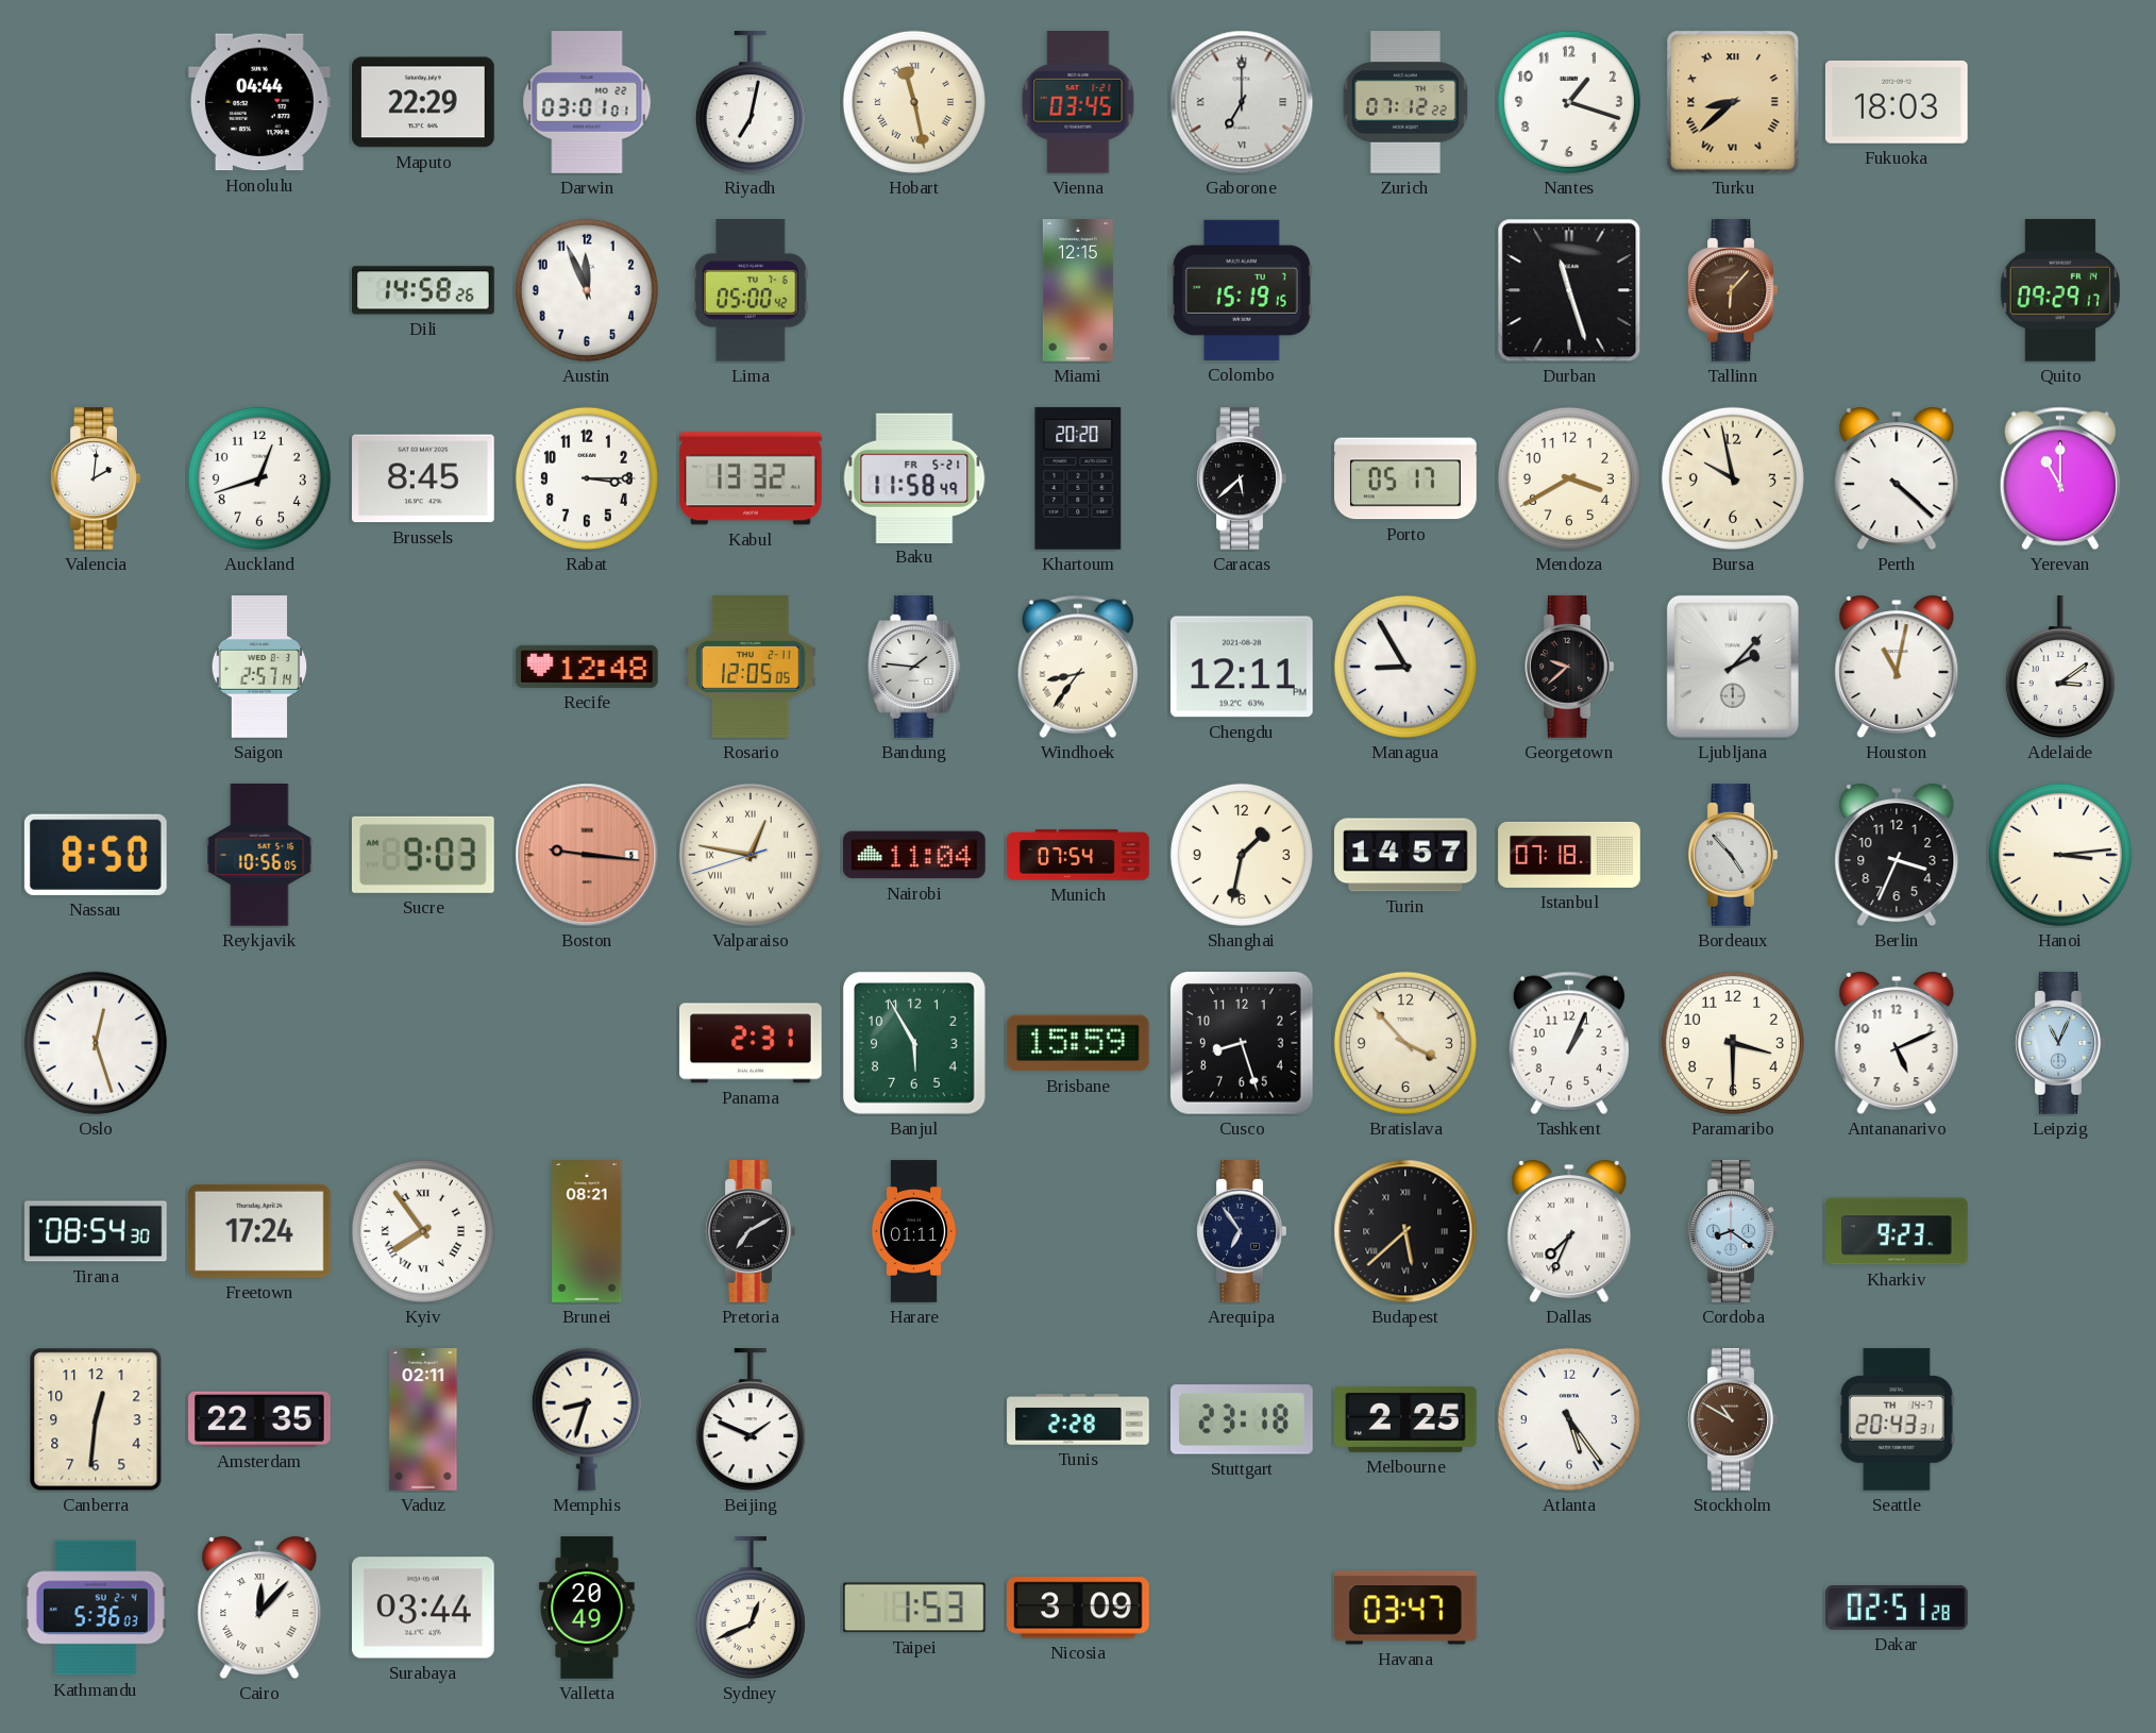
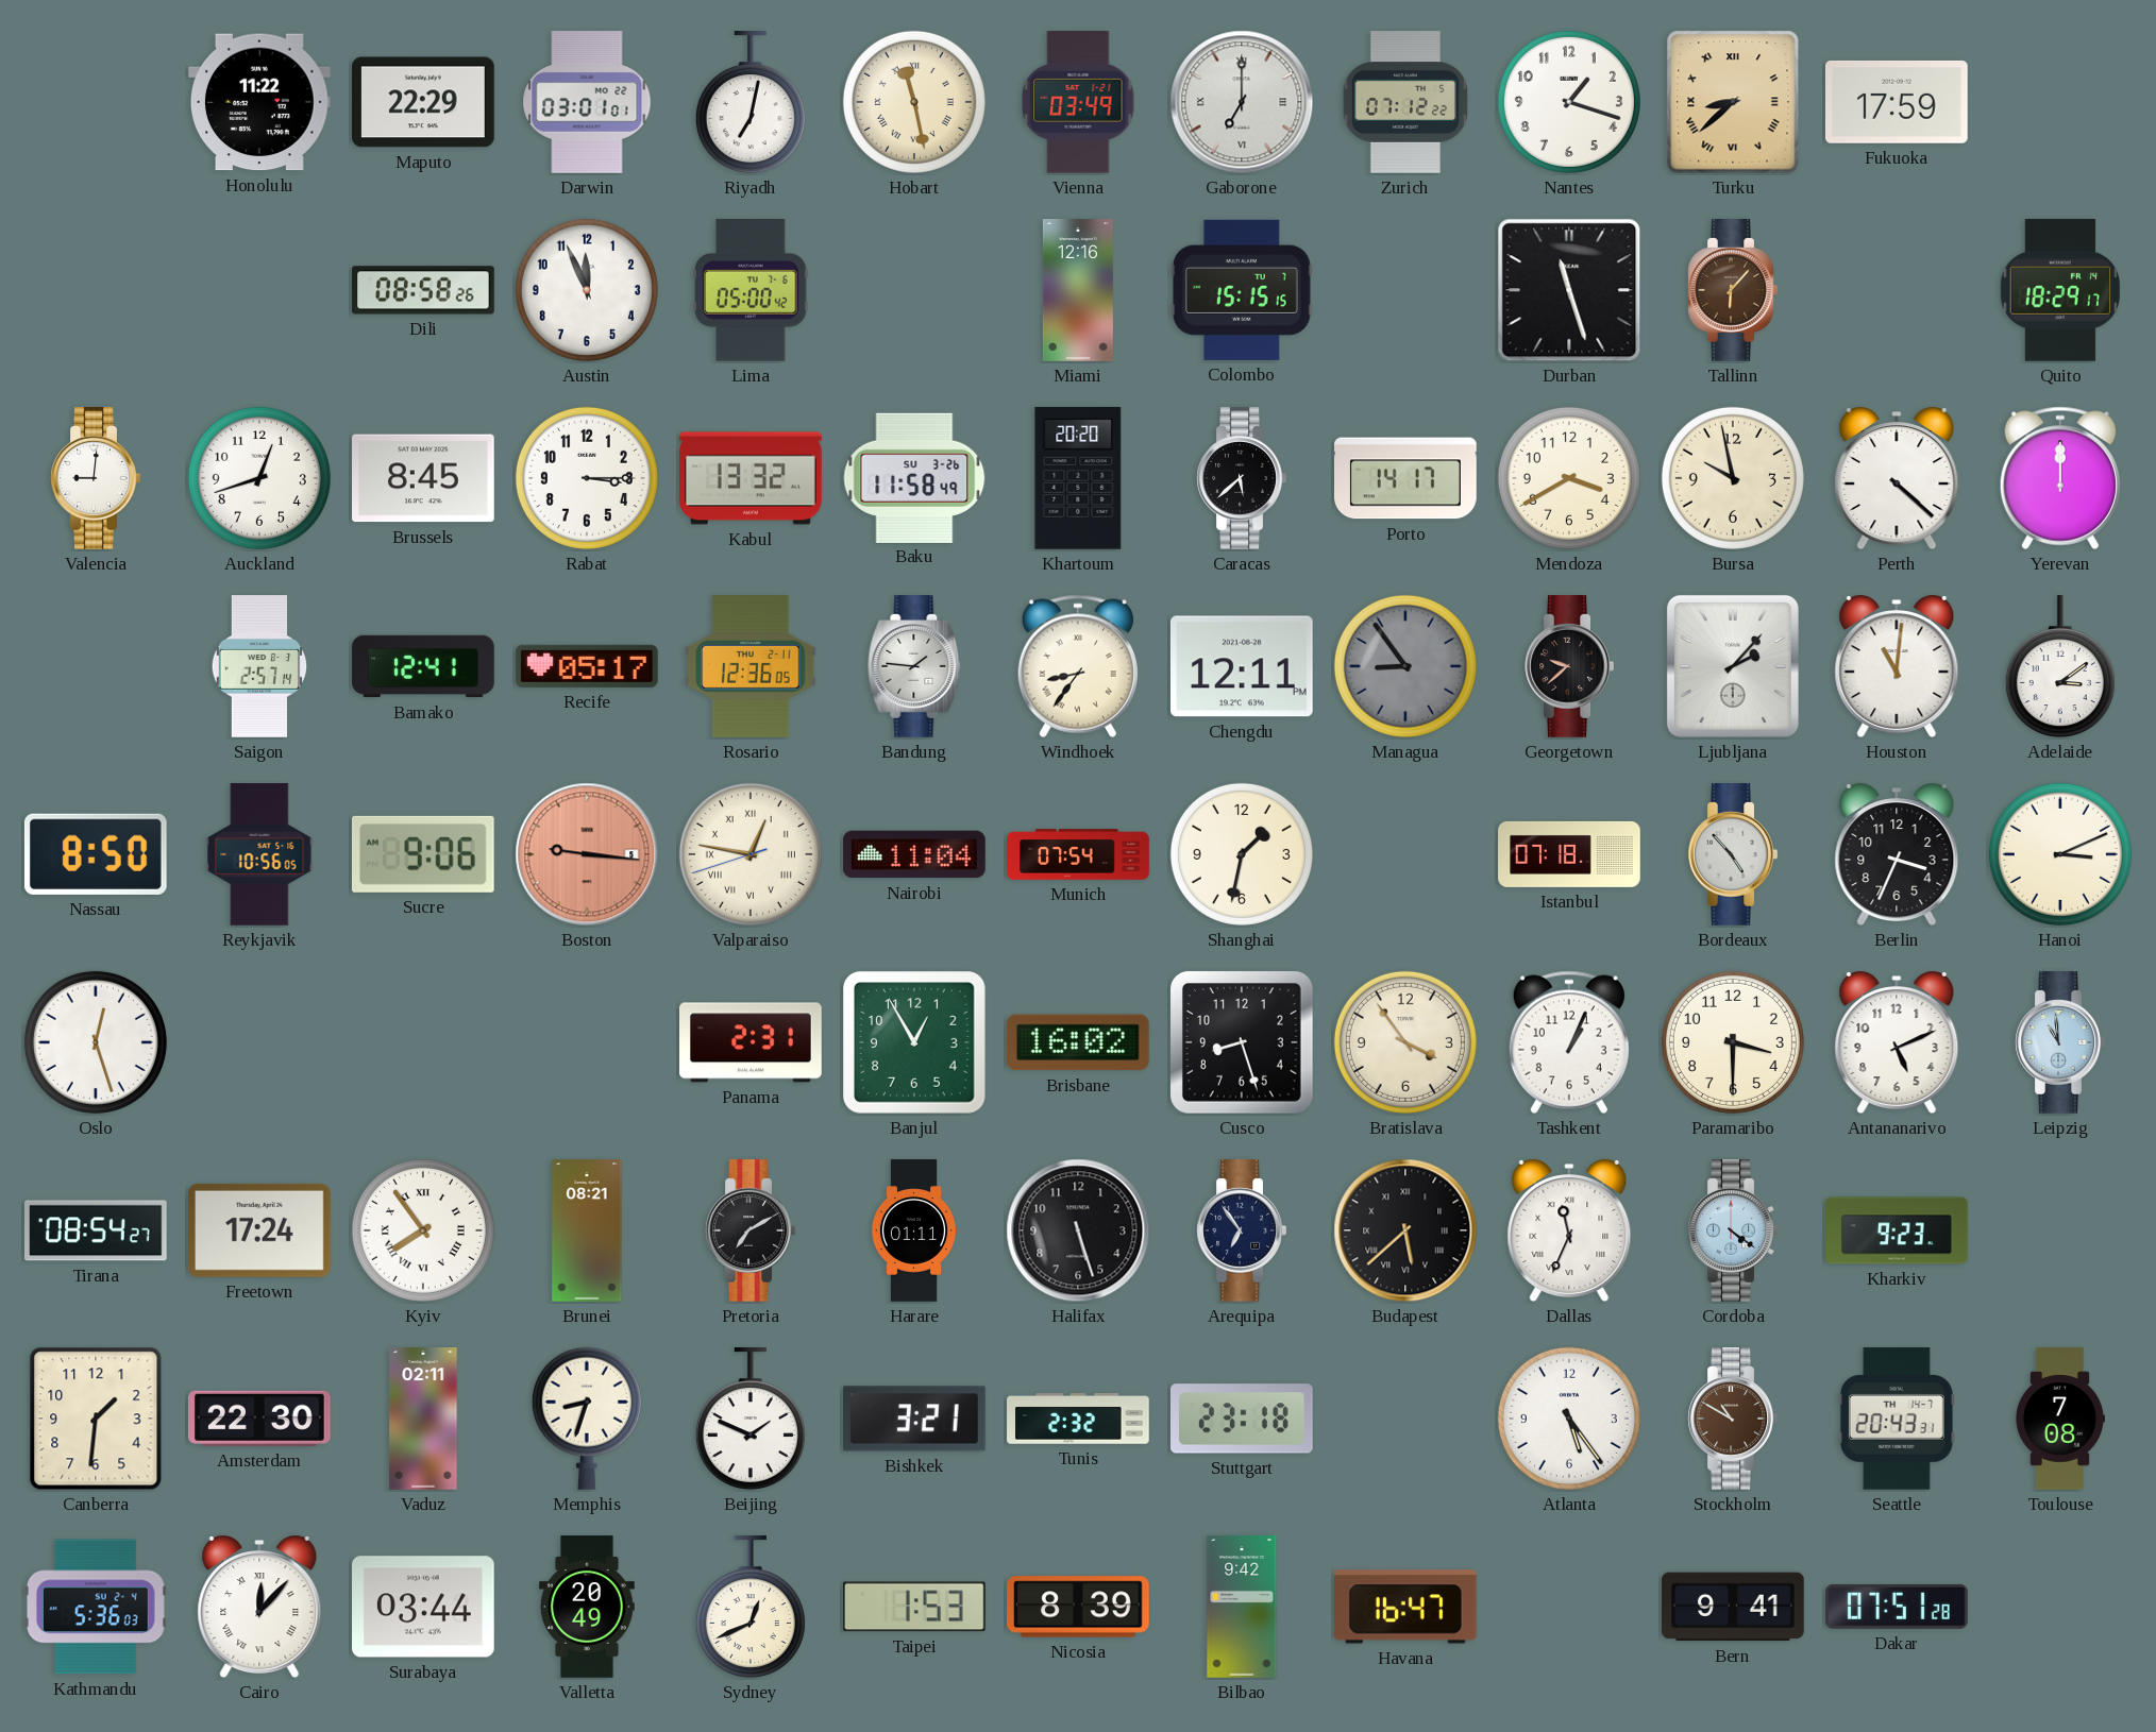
Honolulu: 04:44 -> 11:22 (260, 102)
Vienna: 03:45 -> 03:49 (1078, 103)
Fukuoka: 18:03 -> 17:59 (1898, 102)
Dili: 14:58 -> 08:58 (423, 290)
Miami: 12:15 -> 12:16 (1078, 290)
Colombo: 15:19 -> 15:15 (1243, 290)
Quito: 09:29 -> 18:29 (2060, 291)
Valencia: 2:01 -> 9:01 (96, 478)
Baku date: FR 5-21 -> SU 3-26 (914, 477)
Porto: 05:17 -> 14:17 (1407, 478)
Yerevan: 11:00 -> 12:00 (2060, 478)
Bamako: none -> 12:41 (423, 666)
Recife: 12:48 -> 05:17 (587, 666)
Rosario: 12:05 -> 12:36 (751, 667)
Managua: 8:55 -> 8:54 (1405, 666)
Managua dial: white -> grey (1405, 666)
Houston: 11:02 -> 11:01 (1897, 667)
Sucre: 9:03 -> 9:06 (423, 854)
Turin: 14:57 -> none (1405, 855)
Hanoi: 3:14 -> 3:11 (2060, 854)
Banjul: 5:55 -> 12:55 (915, 1043)
Brisbane: 15:59 -> 16:02 (1078, 1042)
Bratislava: 3:53 -> 3:54 (1405, 1042)
Leipzig: 11:04 -> 10:59 (2060, 1042)
Tirana: 08:54:30 -> 08:54:27 (97, 1230)
Halifax: none -> 5:27 (1078, 1230)
Dallas: 7:34 -> 11:34 (1569, 1232)
Cordoba: 8:21 -> 4:21 (1733, 1230)
Canberra: 12:31 -> 1:31 (96, 1419)
Amsterdam: 22:35 -> 22:30 (260, 1419)
Bishkek: none -> 3:21 (914, 1419)
Tunis: 2:28 -> 2:32 (1078, 1420)
Melbourne: 2:25 -> none (1405, 1419)
Toulouse: none -> 7:08 (2059, 1419)
Nicosia: 3:09 -> 8:39 (1079, 1607)
Bilbao: none -> 9:42 (1242, 1607)
Havana: 03:47 -> 16:47 (1407, 1607)
Bern: none -> 9:41 (1734, 1607)
Dakar: 02:51 -> 07:51 (1897, 1607)
